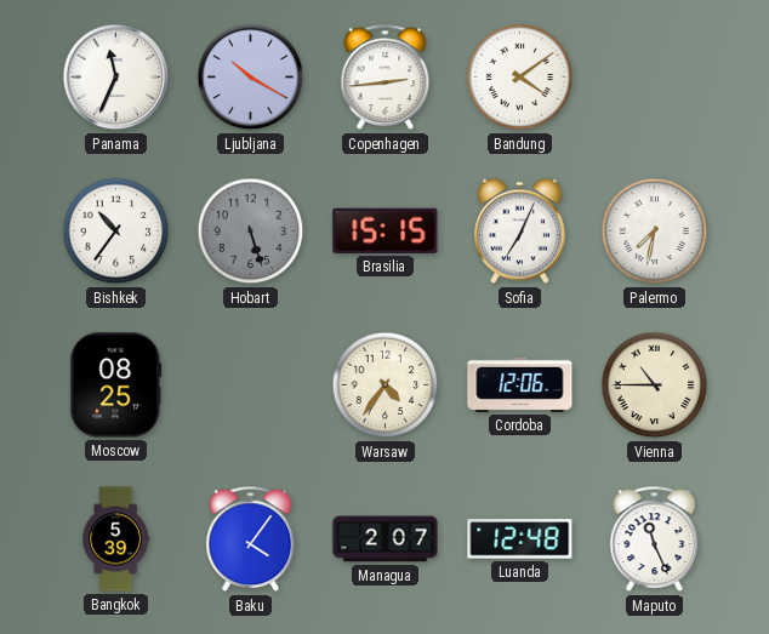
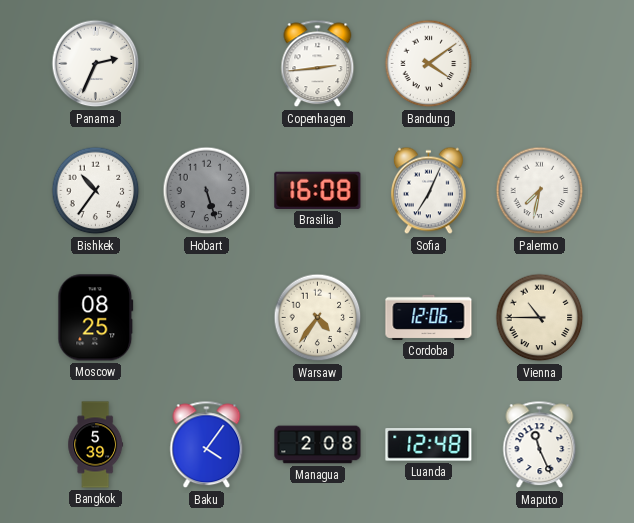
Panama: 11:34 -> 2:34 (96, 64)
Ljubljana: 10:20 -> none (251, 78)
Brasilia: 15:15 -> 16:08 (318, 190)
Managua: 2:07 -> 2:08 (318, 445)
